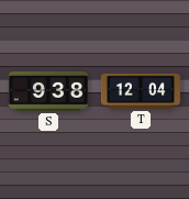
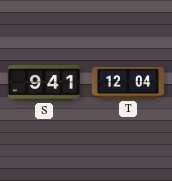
S: 9:38 -> 9:41 (44, 83)
